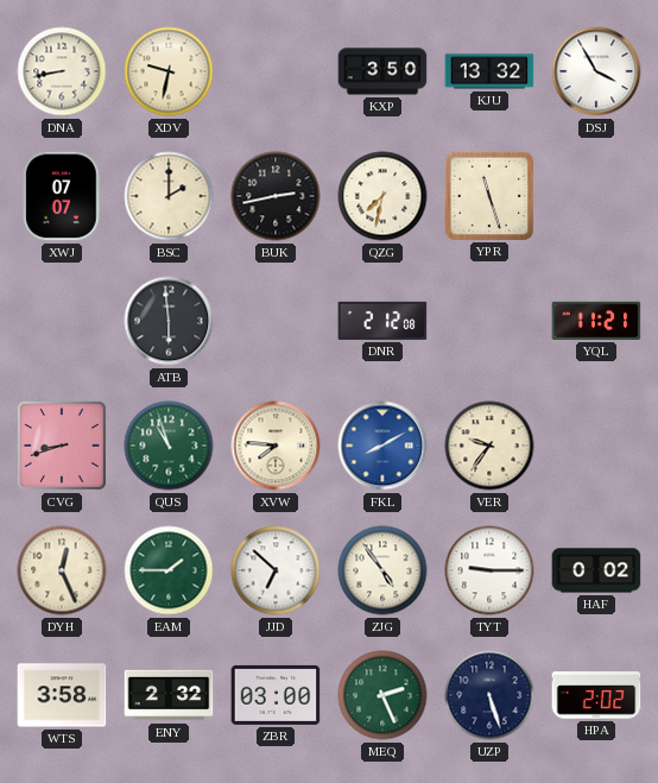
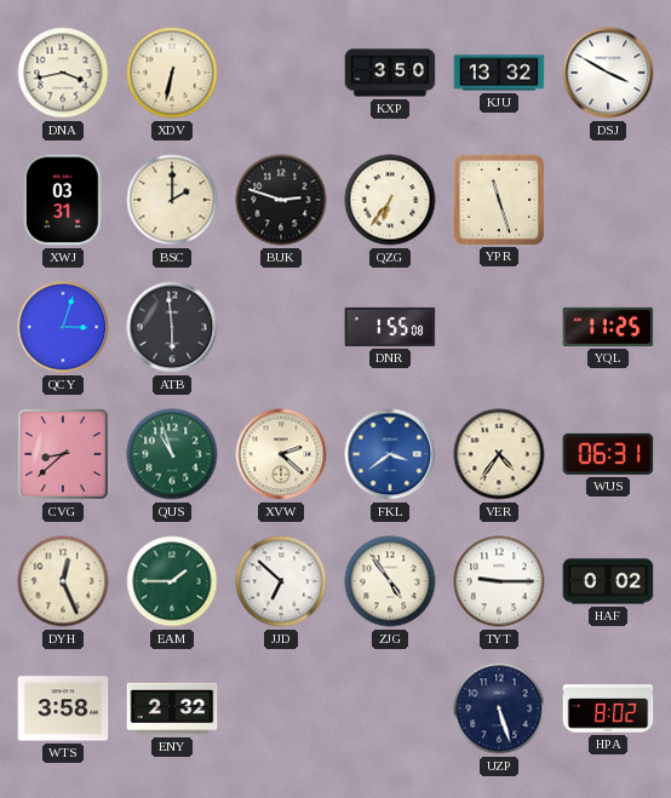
DNA: 8:43 -> 3:43 (63, 73)
XDV: 9:32 -> 6:32 (172, 73)
DSJ: 3:55 -> 3:50 (608, 73)
XWJ: 07:07 -> 03:31 (63, 200)
BUK: 2:43 -> 2:48 (281, 200)
QZG: 7:32 -> 6:36 (390, 200)
QCY: none -> 3:03 (63, 327)
DNR: 2:12 -> 1:55 (390, 327)
YQL: 11:21 -> 11:25 (608, 327)
CVG: 8:42 -> 8:38 (63, 454)
XVW: 7:46 -> 2:22 (281, 454)
FKL: 8:10 -> 3:39 (390, 454)
VER: 9:36 -> 4:36 (499, 454)
WUS: none -> 06:31 (608, 454)
ZBR: 03:00 -> none (276, 695)
MEQ: 2:26 -> none (382, 695)
HPA: 2:02 -> 8:02 (608, 708)
